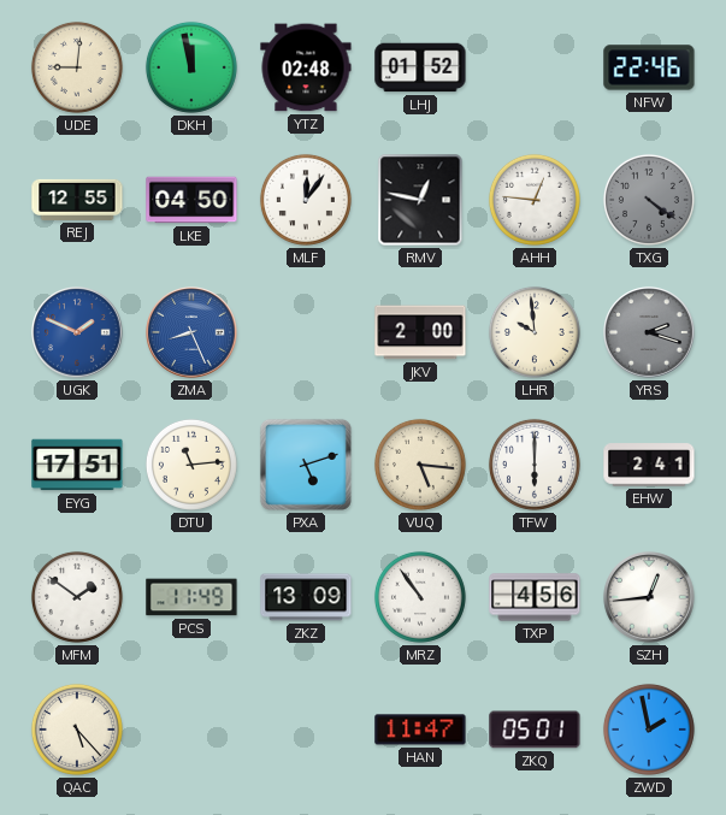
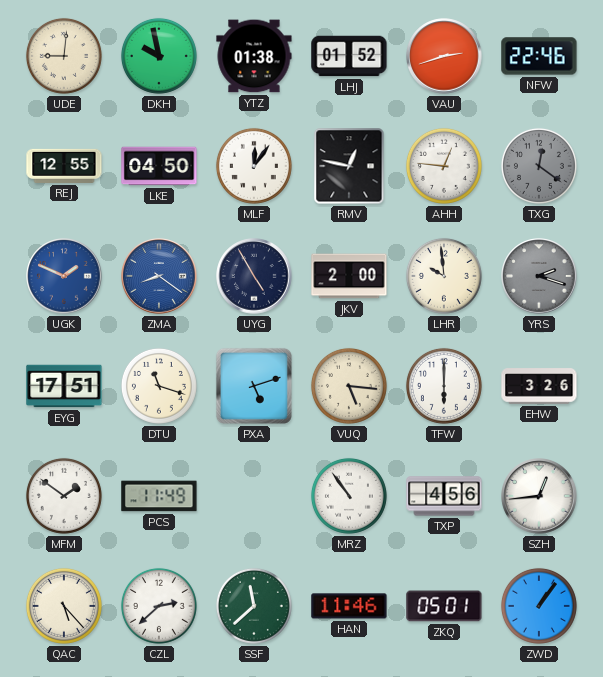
DKH: 11:58 -> 9:58 (159, 56)
YTZ: 02:48 -> 01:38 (254, 56)
VAU: none -> 2:42 (444, 56)
TXG: 4:21 -> 12:21 (539, 166)
ZMA: 8:26 -> 8:21 (159, 276)
UYG: none -> 4:55 (254, 276)
DTU: 11:14 -> 11:18 (159, 386)
EHW: 2:41 -> 3:26 (539, 386)
ZKZ: 13:09 -> none (306, 597)
CZL: none -> 2:38 (159, 606)
SSF: none -> 11:38 (254, 606)
HAN: 11:47 -> 11:46 (349, 606)
ZWD: 1:58 -> 1:06 (539, 606)
